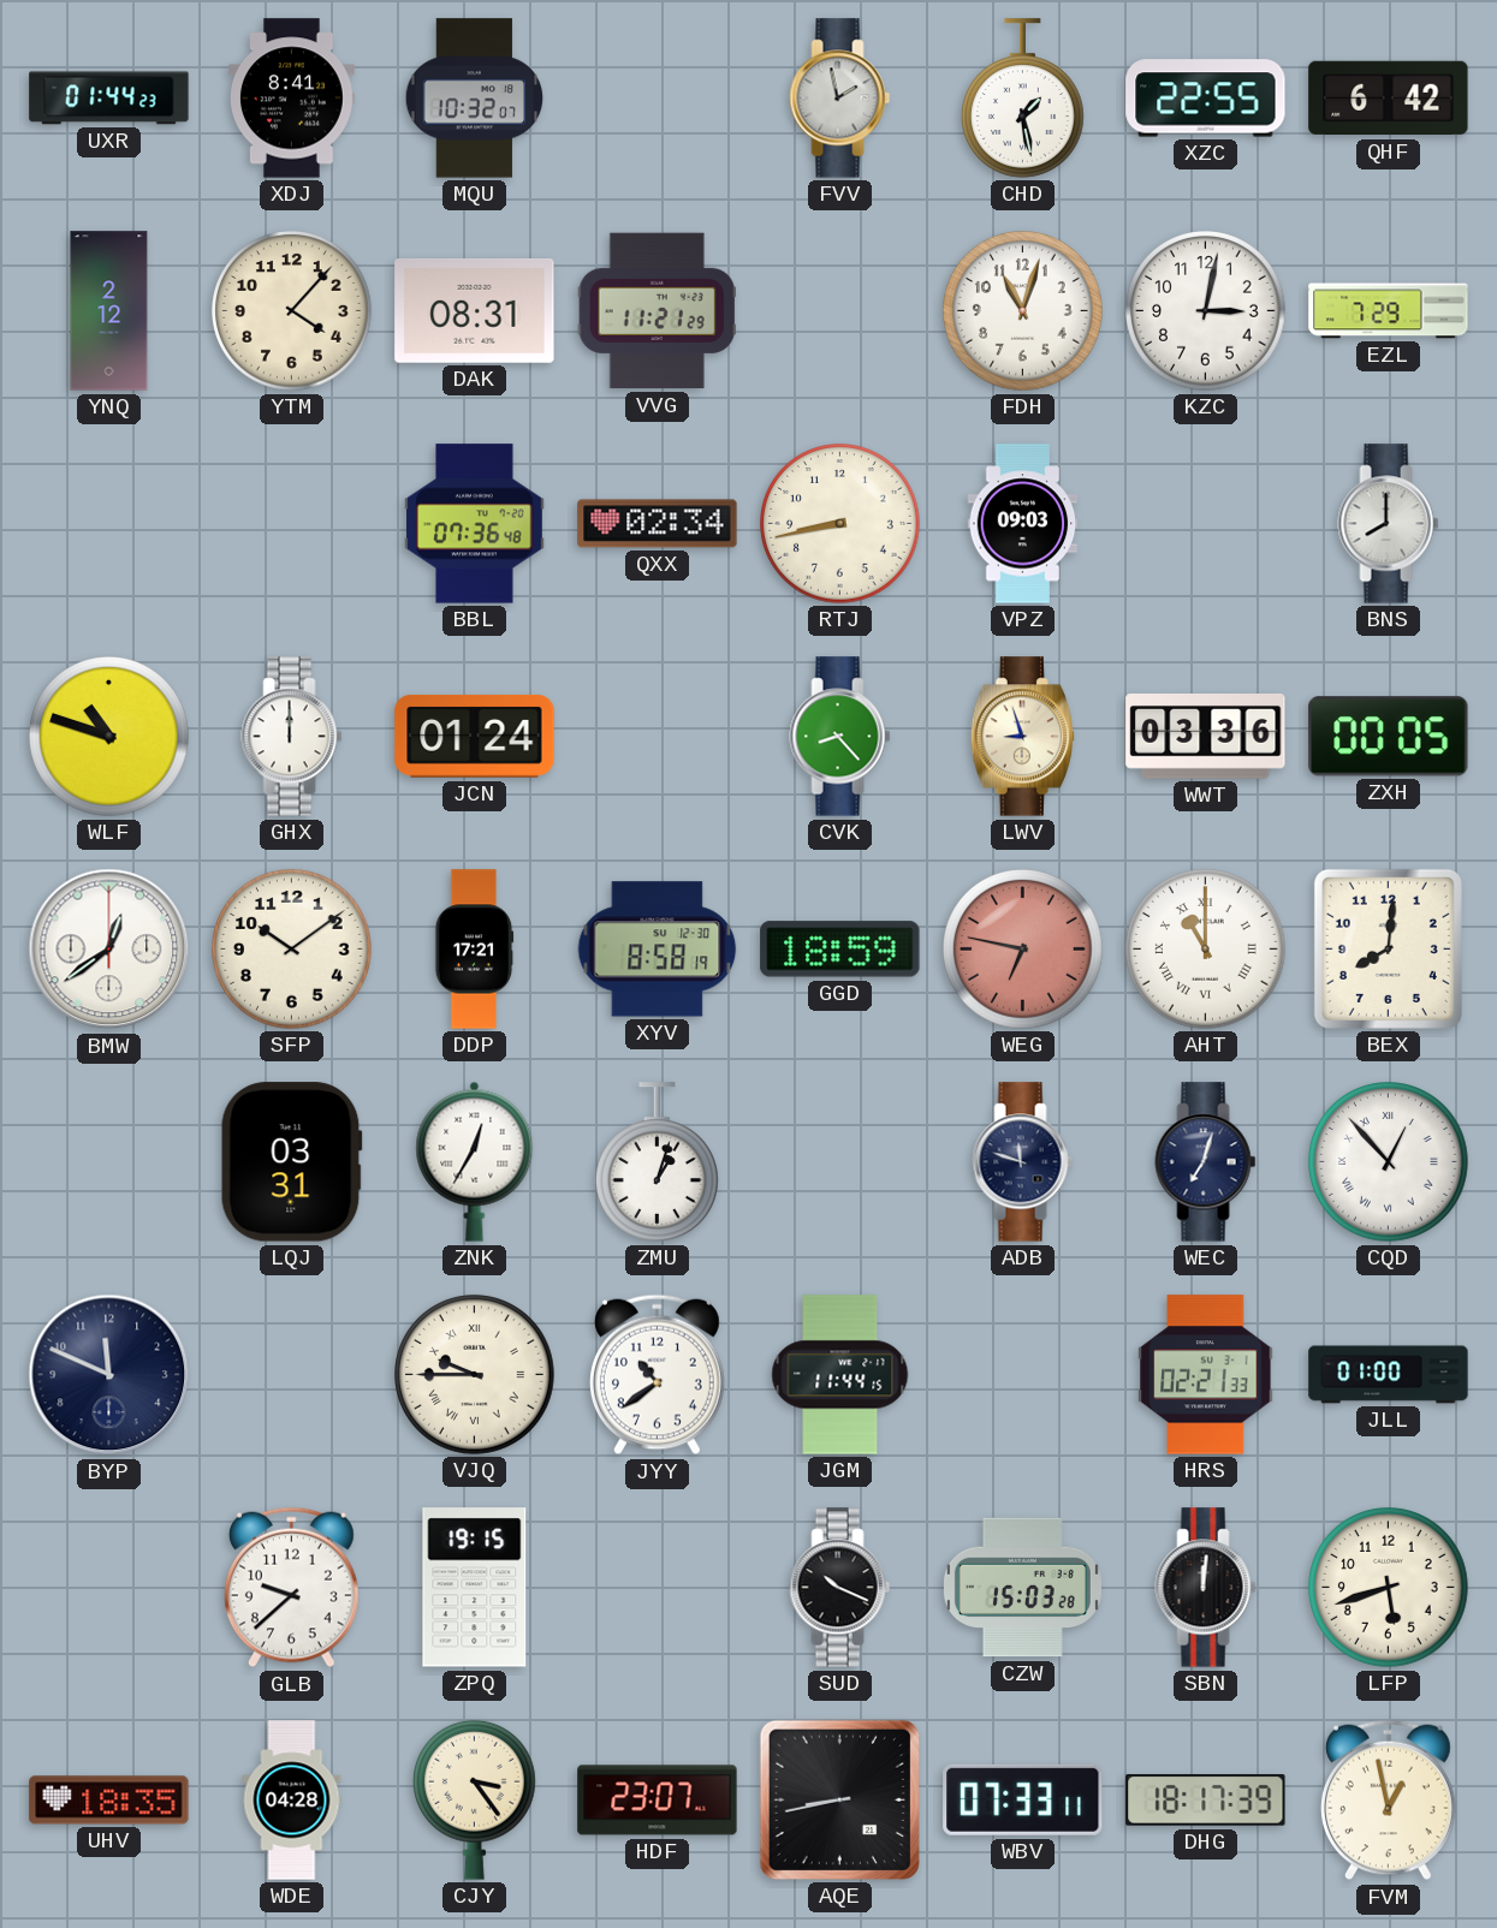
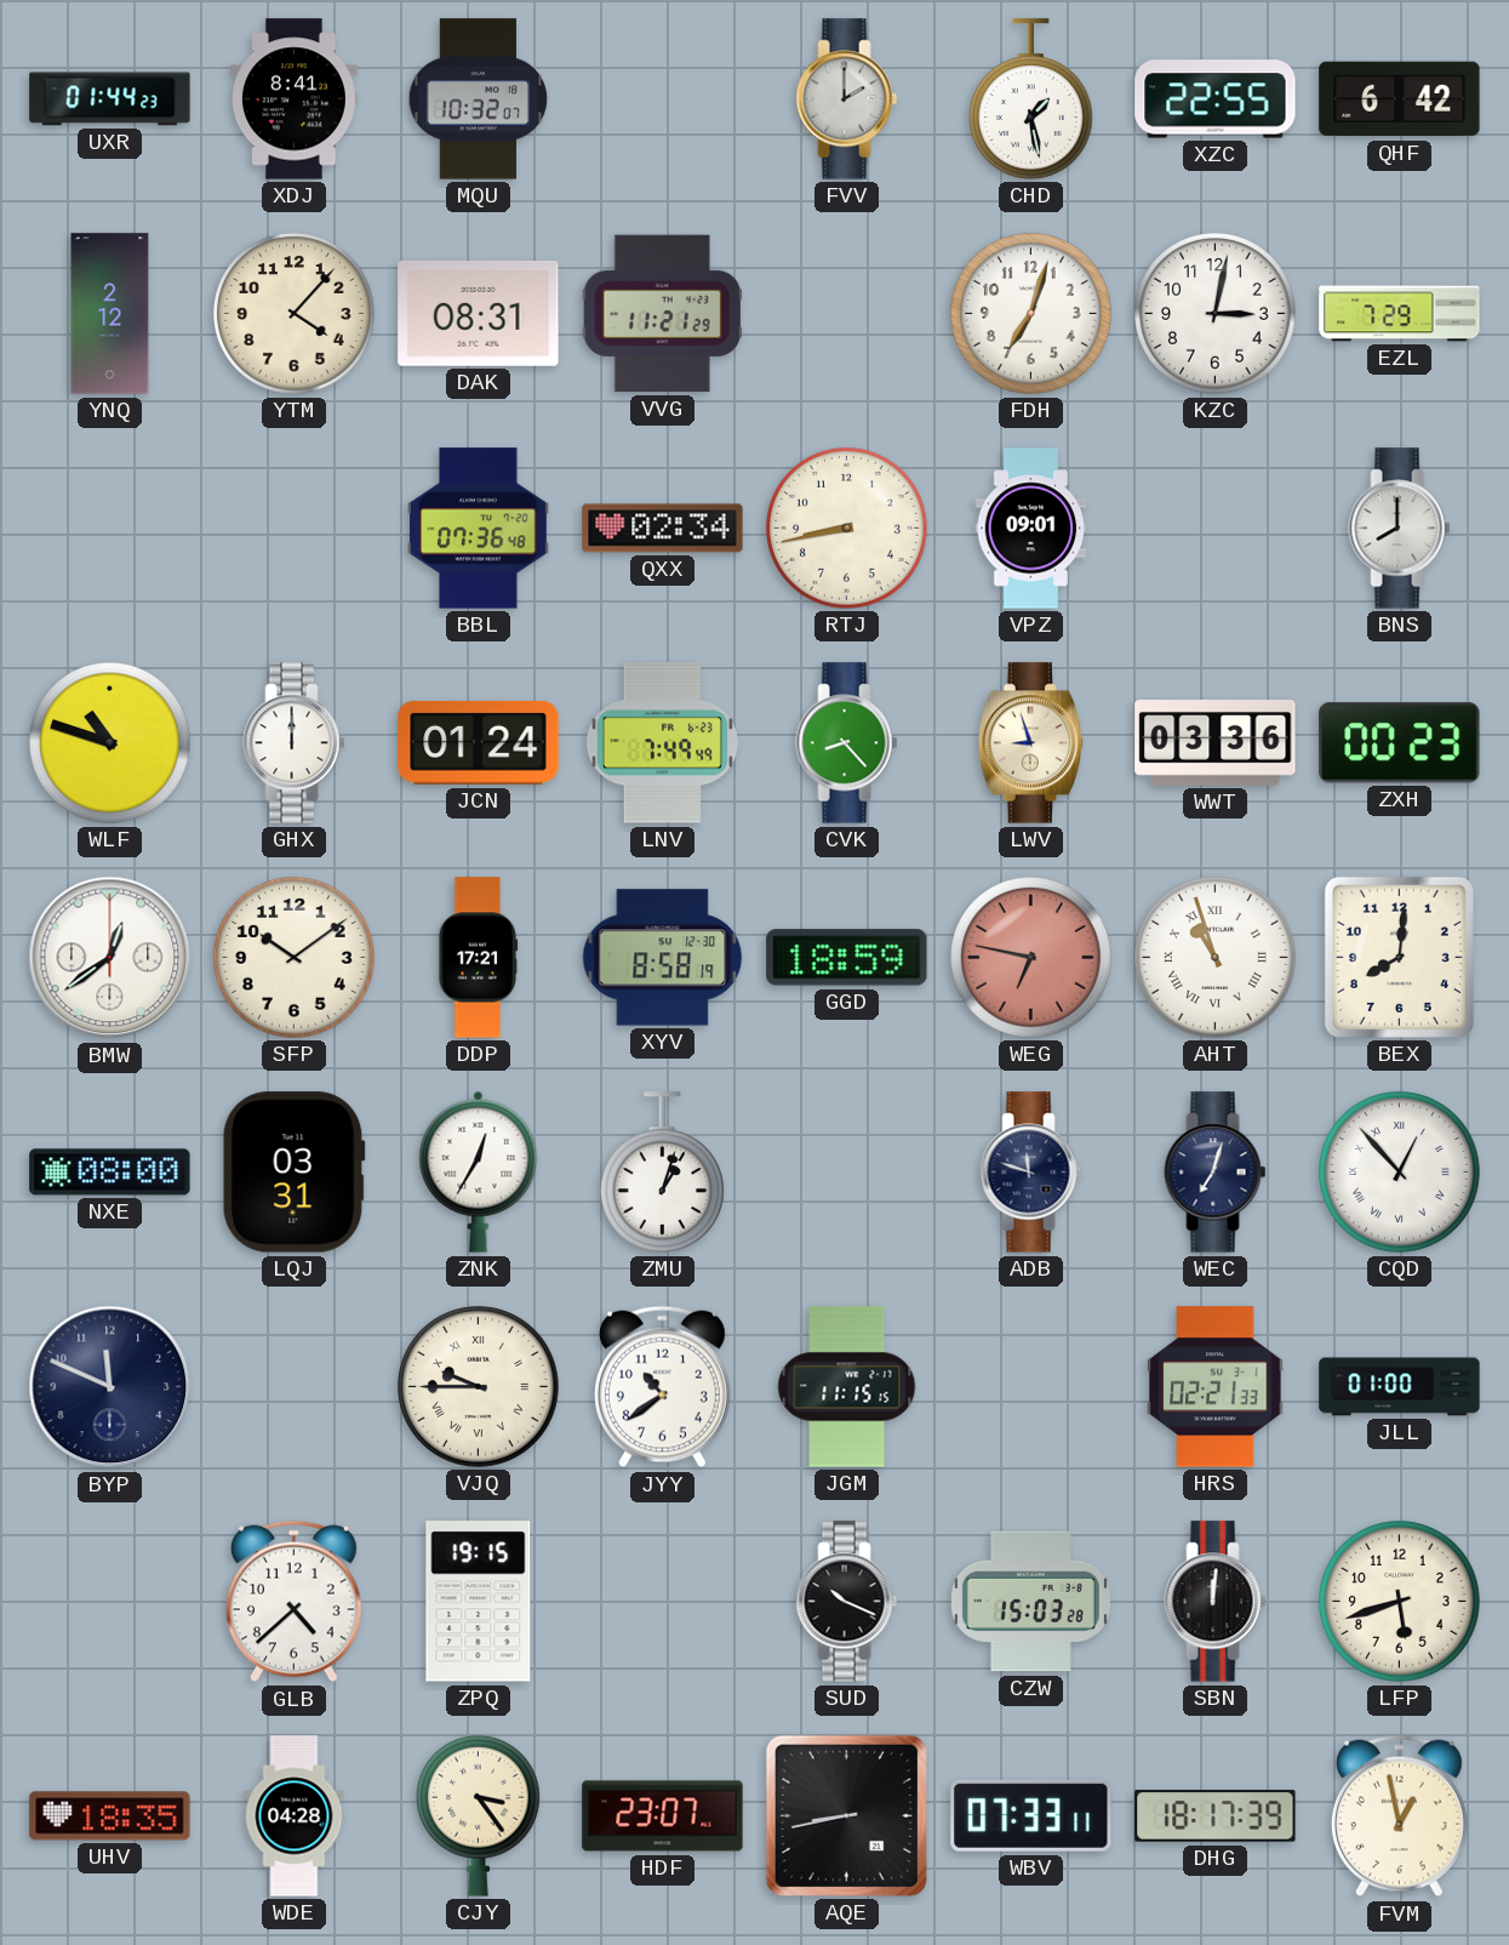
FVV: 1:58 -> 2:00 (847, 99)
FDH: 11:03 -> 7:03 (1031, 314)
VPZ: 09:03 -> 09:01 (1031, 529)
LNV: none -> 7:49 (662, 743)
ZXH: 00:05 -> 00:23 (1400, 743)
AHT: 11:00 -> 10:57 (1216, 958)
NXE: none -> 08:00 (110, 1173)
JGM: 11:44 -> 11:15 (847, 1387)
GLB: 9:38 -> 4:38 (293, 1602)
